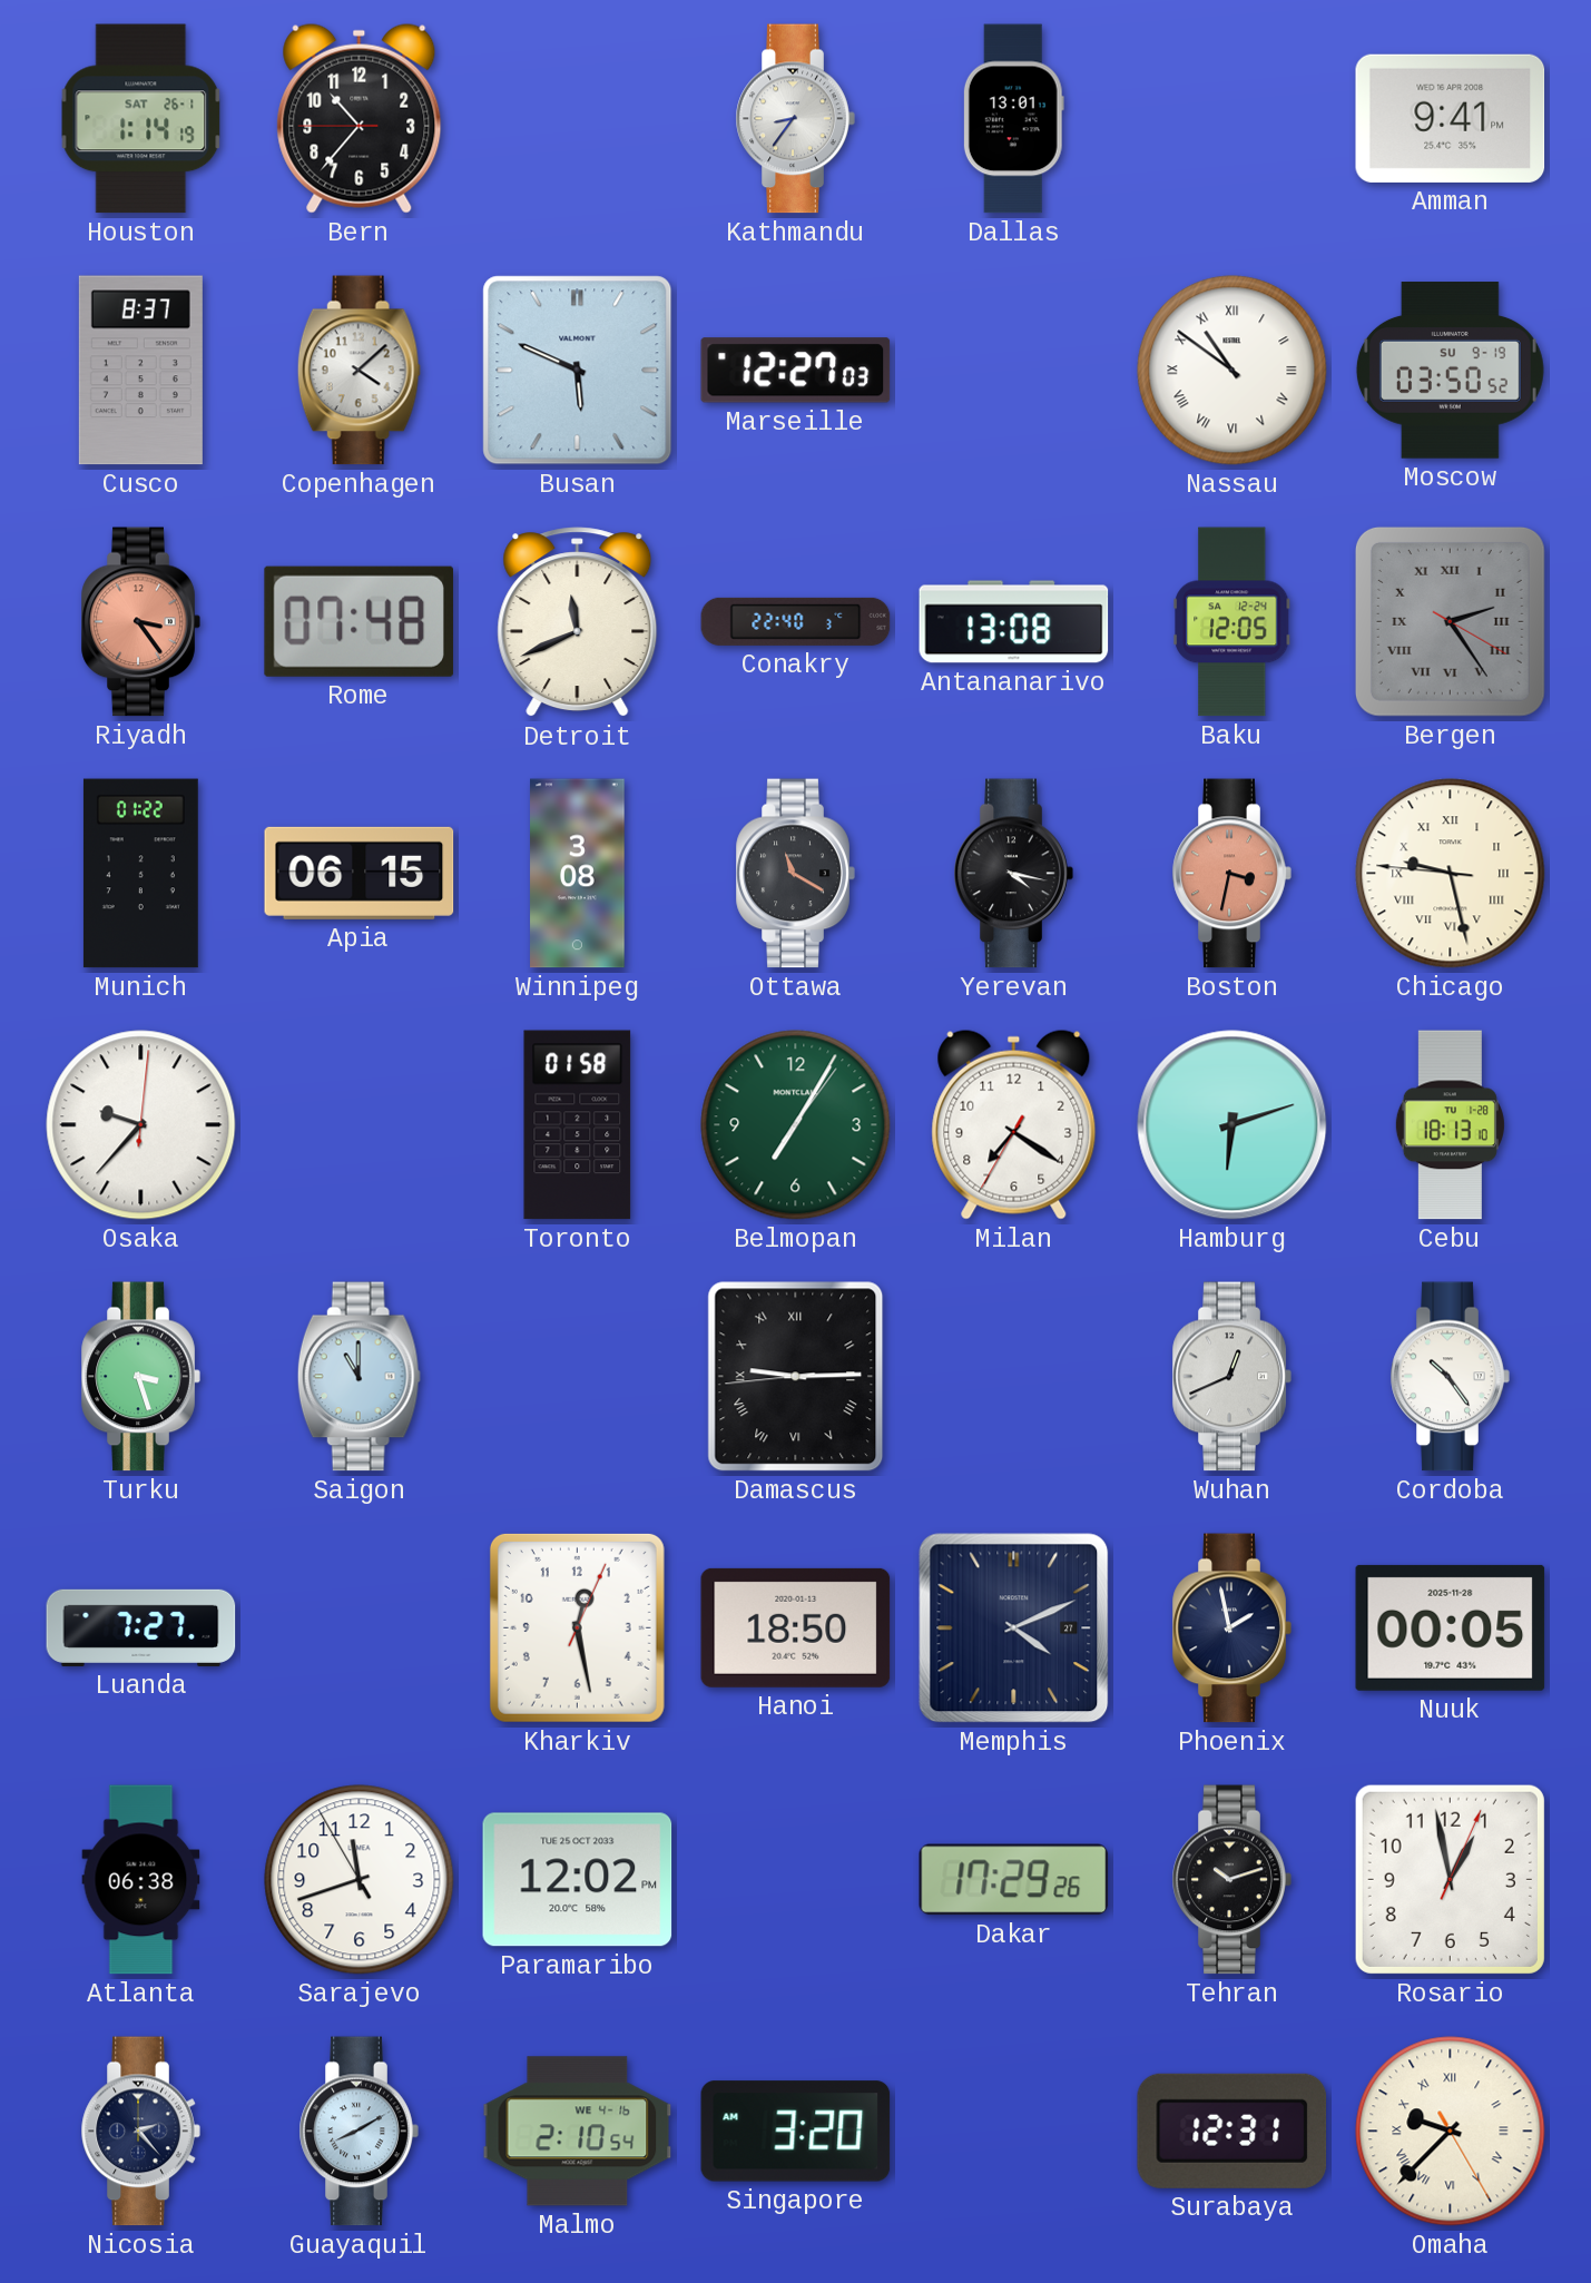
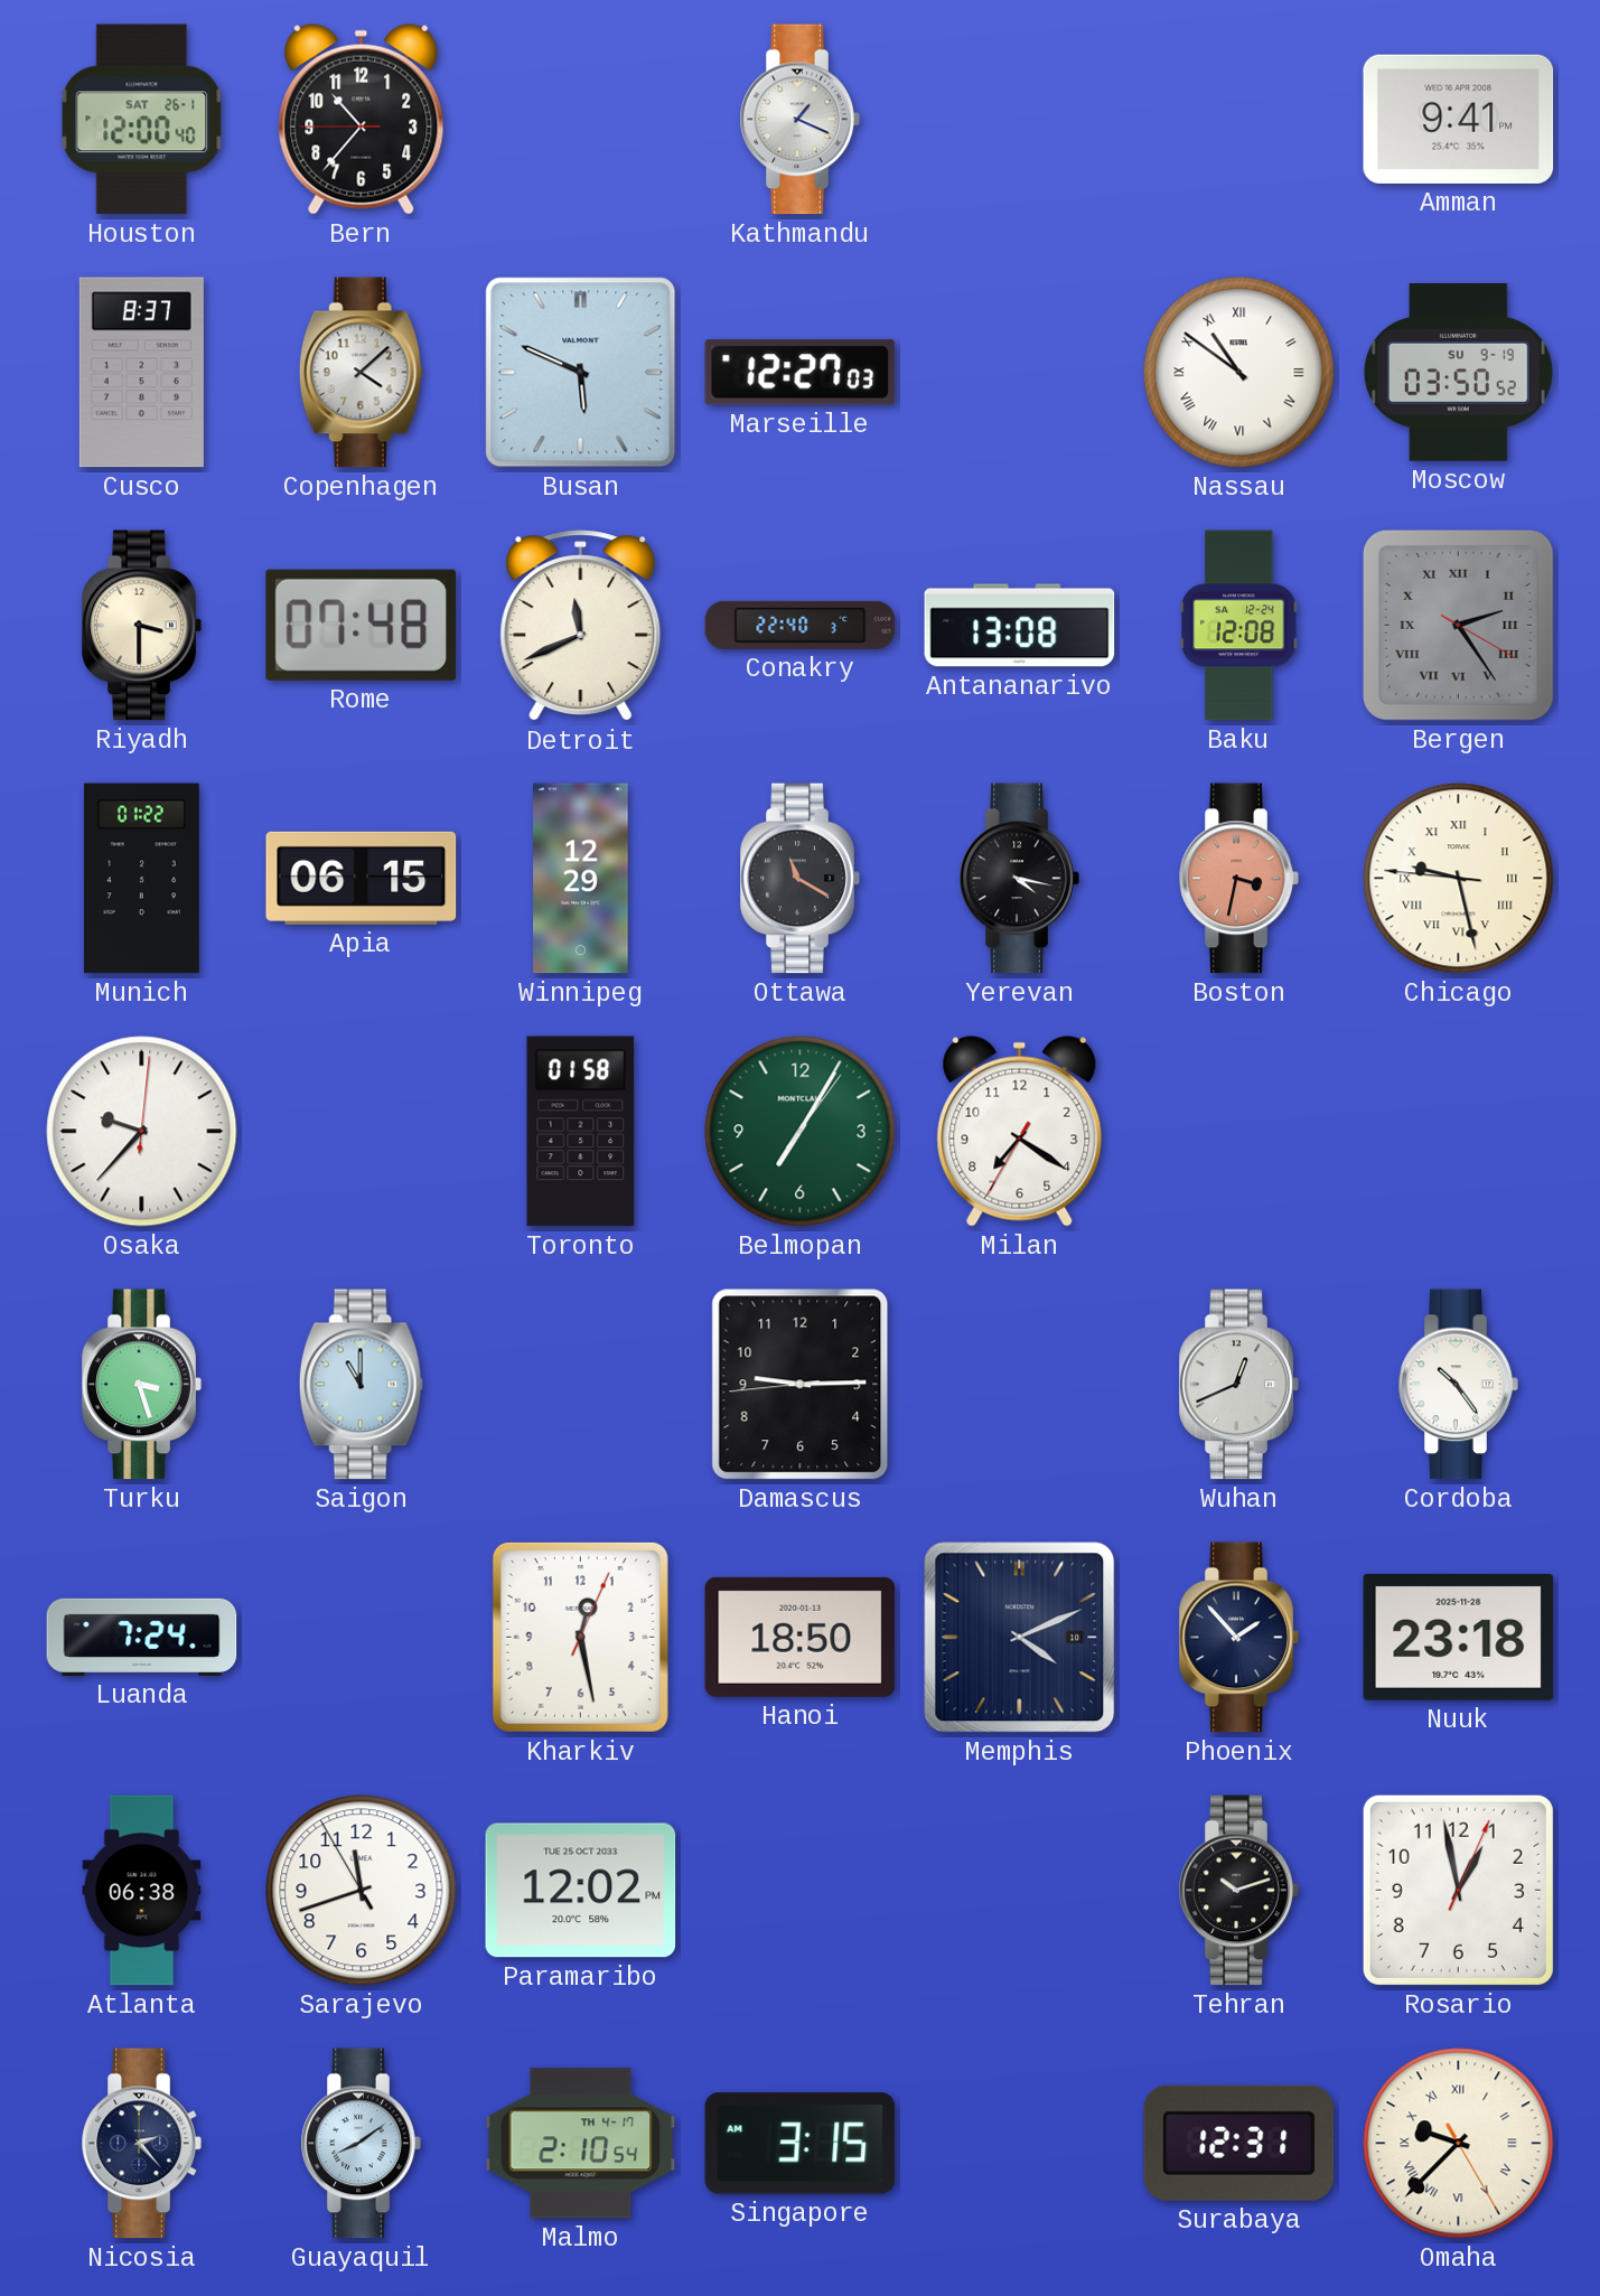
Houston: 1:14 -> 12:00 (142, 120)
Kathmandu: 8:36 -> 1:19 (799, 120)
Dallas: 13:01 -> none (1013, 119)
Riyadh: 3:24 -> 3:30 (141, 626)
Riyadh dial: salmon -> cream (141, 626)
Baku: 12:05 -> 12:08 (1239, 626)
Winnipeg: 3:08 -> 12:29 (581, 879)
Hamburg: 6:12 -> none (1232, 1125)
Cebu: 18:13 -> none (1450, 1125)
Damascus numerals: Roman -> Arabic (801, 1385)
Luanda: 7:27 -> 7:24 (142, 1637)
Memphis date: 27 -> 10 (1020, 1638)
Phoenix: 1:58 -> 1:53 (1238, 1638)
Nuuk: 00:05 -> 23:18 (1459, 1637)
Dakar: 17:29 -> none (1014, 1880)
Guayaquil: 8:10 -> 8:09 (361, 2144)
Malmo date: WE 4-16 -> TH 4-17 (581, 2144)
Singapore: 3:20 -> 3:15 (801, 2144)
